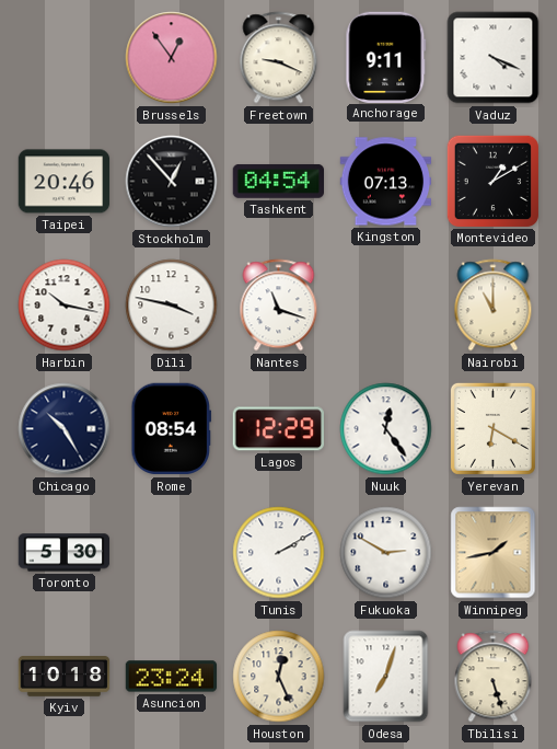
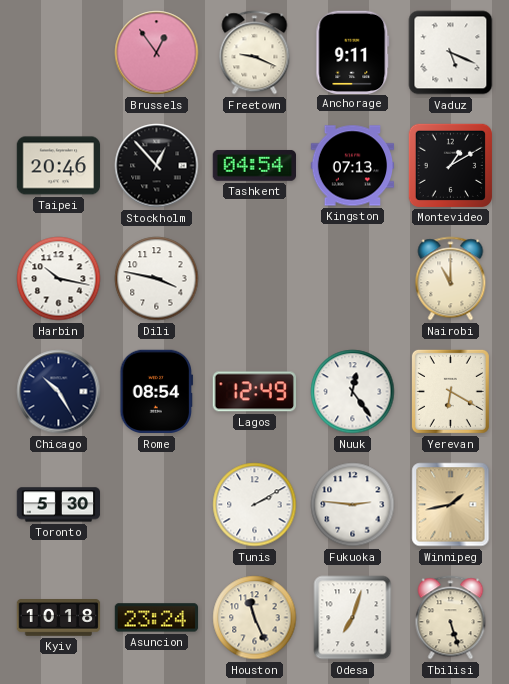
Vaduz: 4:19 -> 5:19 (451, 53)
Nantes: 11:18 -> none (279, 306)
Lagos: 12:29 -> 12:49 (254, 392)
Fukuoka: 2:50 -> 2:46 (353, 505)
Houston: 12:26 -> 11:26 (255, 618)
